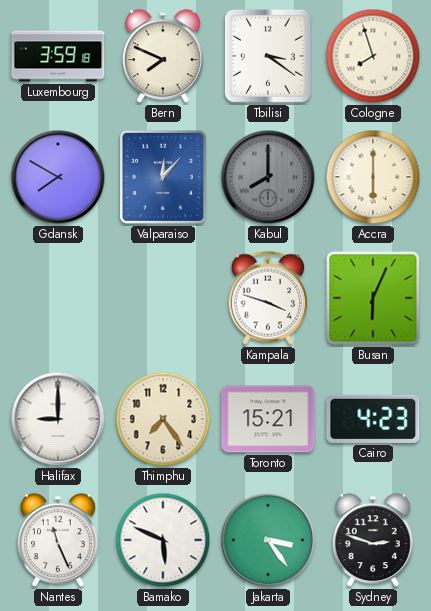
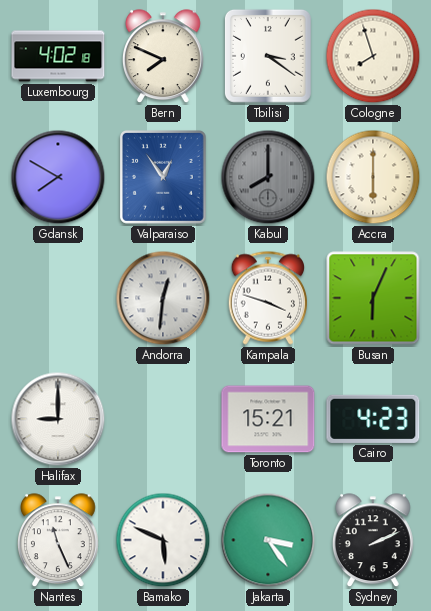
Luxembourg: 3:59 -> 4:02 (58, 56)
Valparaiso: 12:07 -> 12:54 (163, 177)
Andorra: none -> 12:31 (163, 298)
Thimphu: 7:24 -> none (163, 419)
Sydney: 2:48 -> 2:11 (373, 541)
